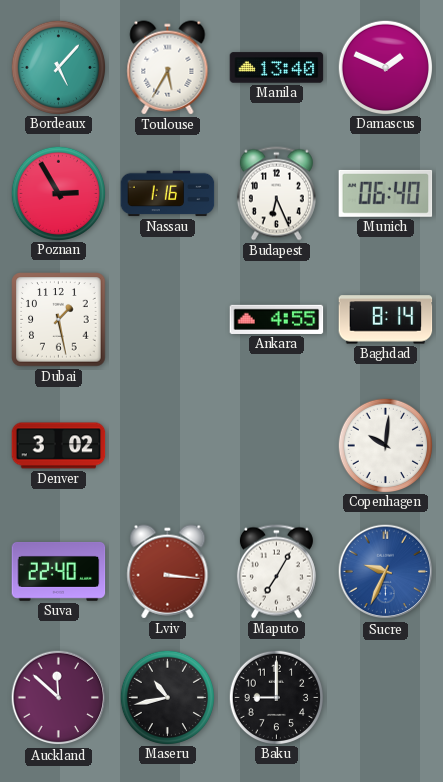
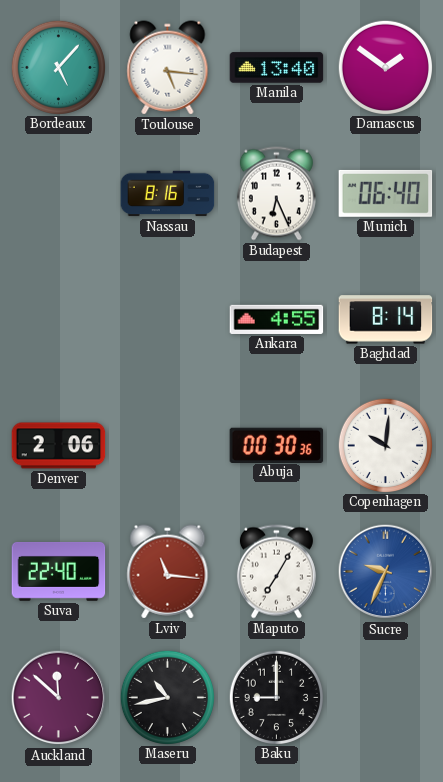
Toulouse: 5:35 -> 5:16 (168, 68)
Damascus: 1:49 -> 1:51 (385, 67)
Poznan: 2:55 -> none (58, 193)
Nassau: 1:16 -> 8:16 (168, 194)
Dubai: 1:28 -> none (59, 320)
Denver: 3:02 -> 2:06 (59, 446)
Abuja: none -> 00:30 (277, 445)
Lviv: 3:16 -> 11:16 (168, 572)
